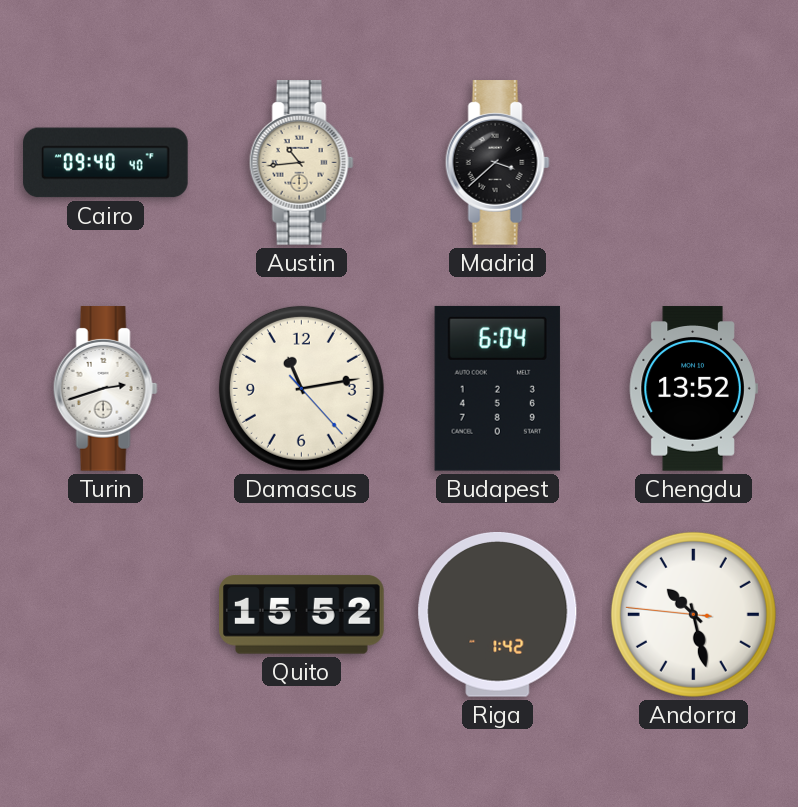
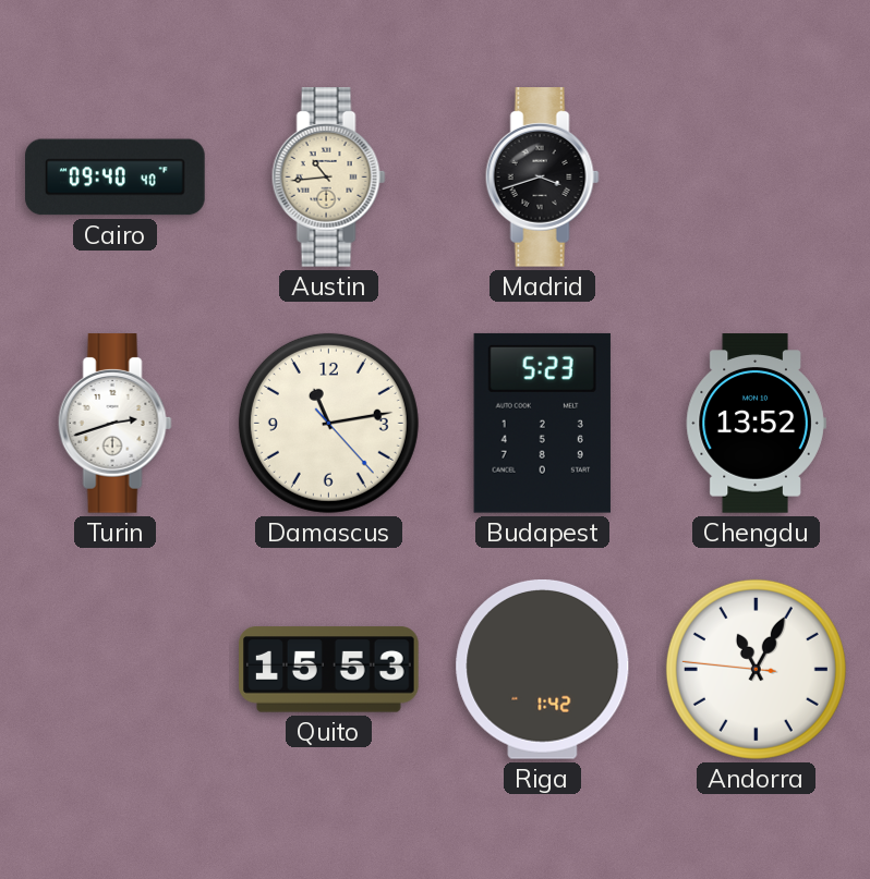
Madrid: 3:38 -> 3:42 (542, 178)
Budapest: 6:04 -> 5:23 (542, 423)
Quito: 15:52 -> 15:53 (329, 670)
Andorra: 10:27 -> 11:04 (756, 669)
